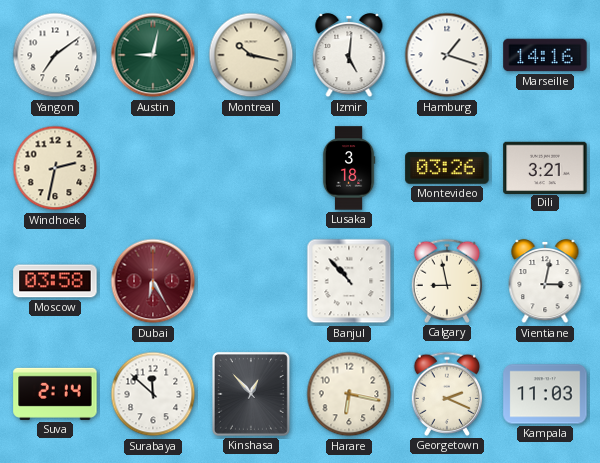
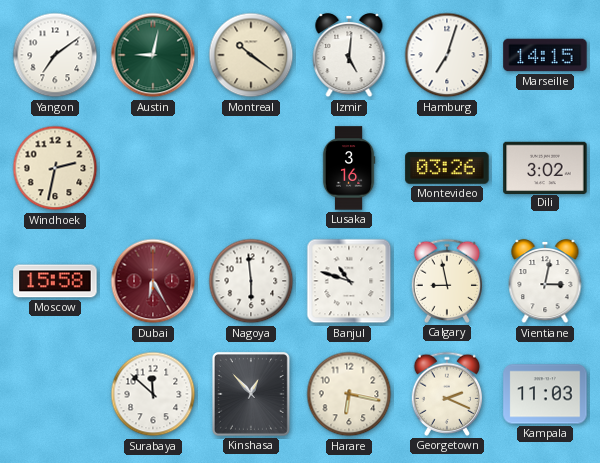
Montreal: 10:17 -> 10:21 (251, 55)
Hamburg: 1:18 -> 7:03 (447, 55)
Marseille: 14:16 -> 14:15 (545, 55)
Lusaka: 3:18 -> 3:16 (349, 168)
Dili: 3:21 -> 3:02 (545, 167)
Moscow: 03:58 -> 15:58 (55, 281)
Nagoya: none -> 5:59 (251, 281)
Banjul: 10:53 -> 10:48 (349, 281)
Suva: 2:14 -> none (55, 394)
